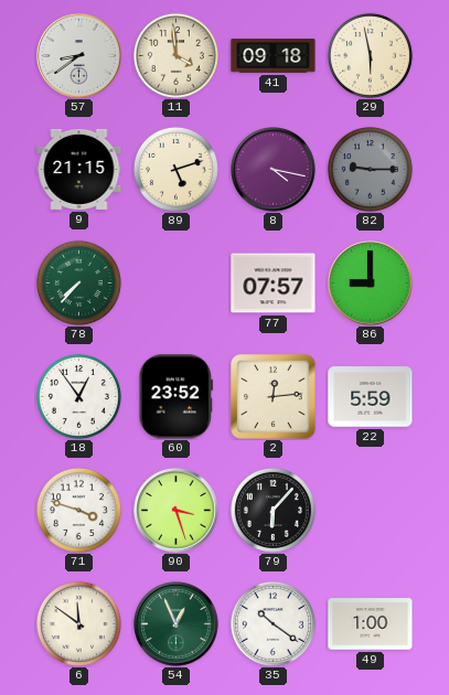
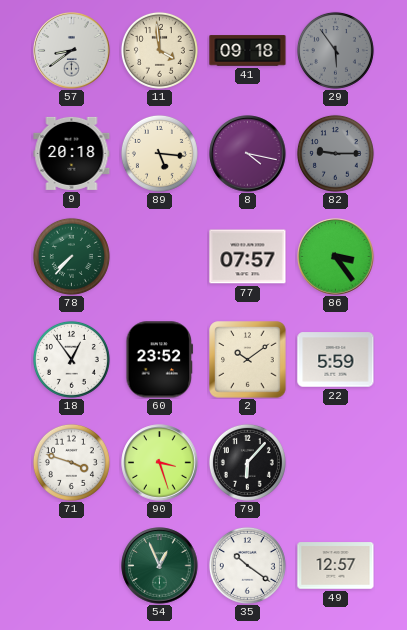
29: 5:58 -> 5:54 (335, 50)
29 dial: cream -> grey (335, 50)
9: 21:15 -> 20:18 (72, 153)
89: 5:12 -> 5:16 (159, 153)
86: 9:00 -> 3:24 (336, 257)
2: 12:14 -> 10:09 (248, 360)
6: 11:51 -> none (78, 623)
49: 1:00 -> 12:57 (336, 566)
